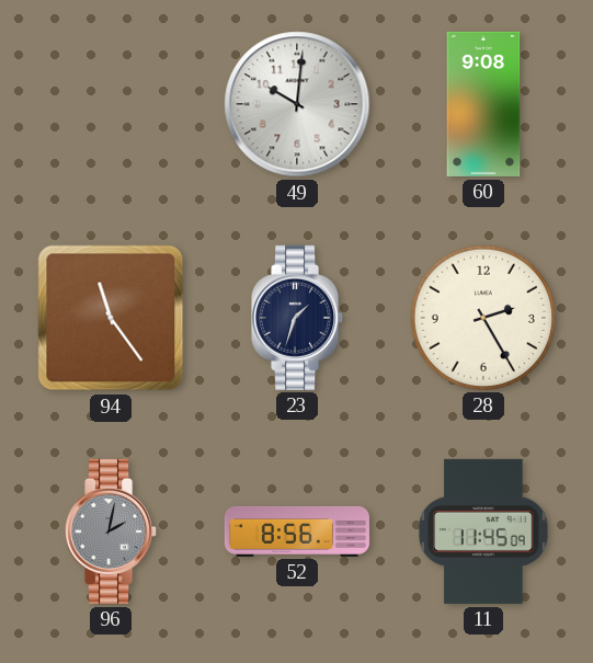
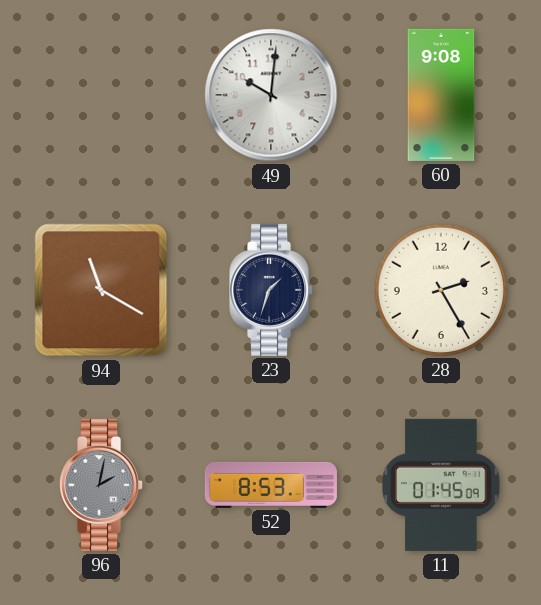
94: 11:24 -> 11:20 (101, 290)
52: 8:56 -> 8:53 (271, 485)
11: 11:45 -> 01:45 (441, 485)
